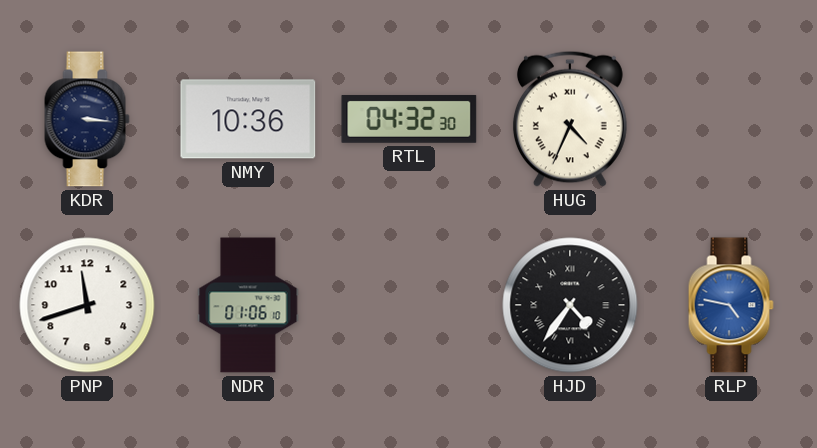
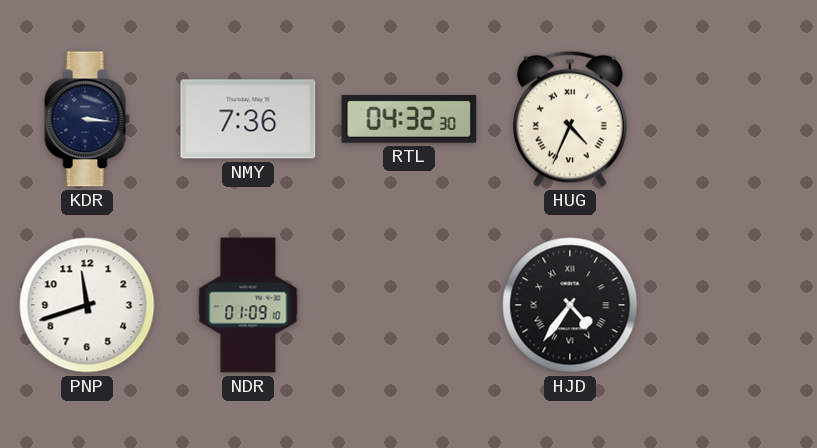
NMY: 10:36 -> 7:36 (248, 119)
NDR: 01:06 -> 01:09 (248, 305)
RLP: 4:47 -> none (731, 305)
